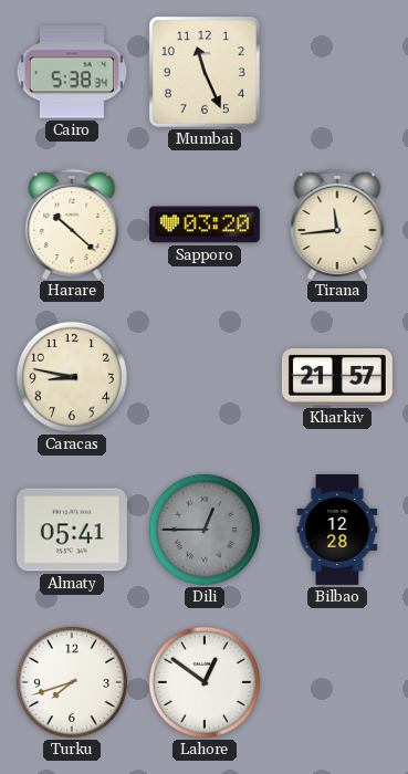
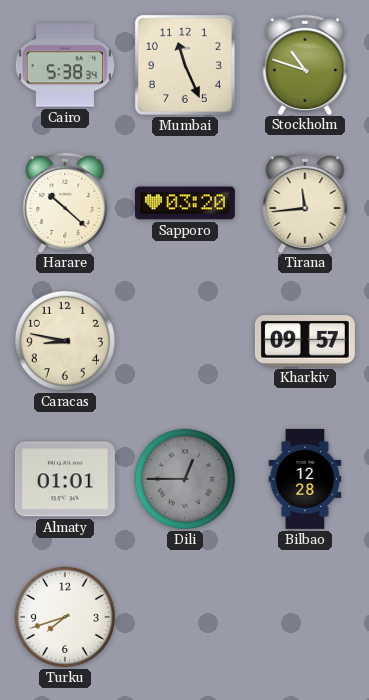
Stockholm: none -> 10:48 (305, 64)
Kharkiv: 21:57 -> 09:57 (305, 341)
Almaty: 05:41 -> 01:01 (65, 479)
Lahore: 12:51 -> none (205, 682)
